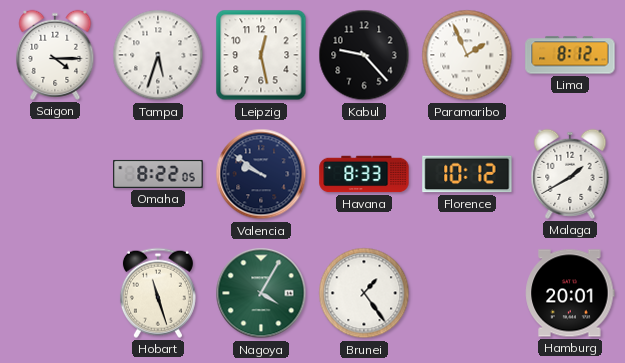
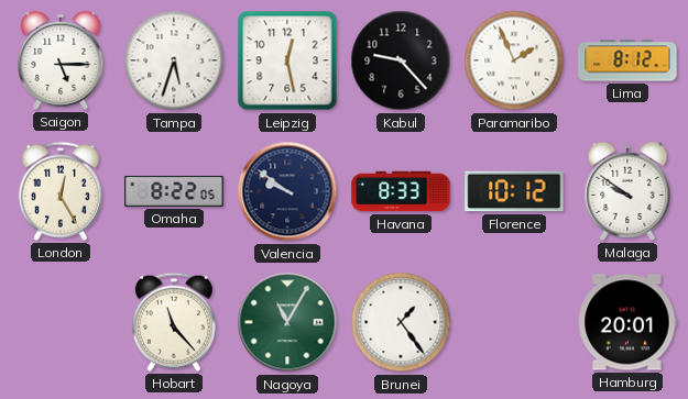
Saigon: 4:15 -> 5:15 (61, 60)
London: none -> 12:25 (61, 191)
Malaga: 1:40 -> 9:51 (627, 191)
Hobart: 11:27 -> 11:23 (174, 322)
Nagoya: 4:05 -> 11:05 (287, 322)
